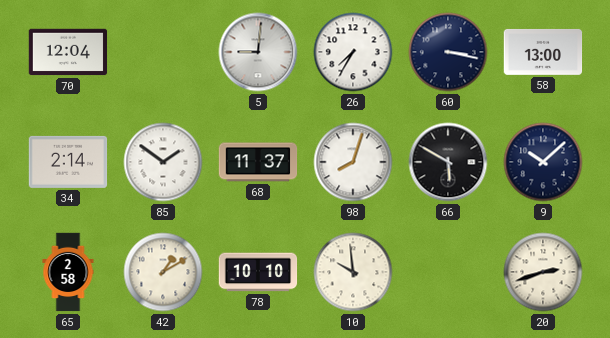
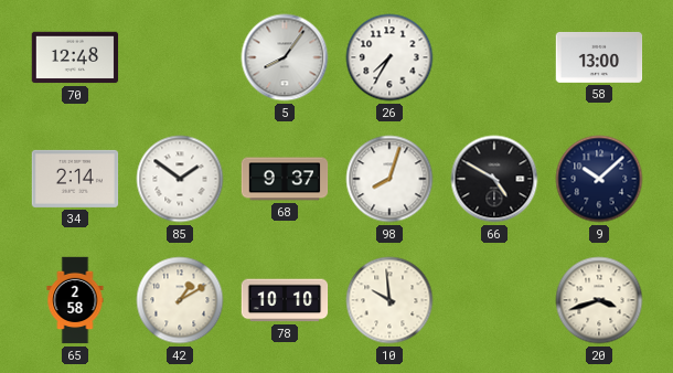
70: 12:04 -> 12:48 (75, 57)
5: 9:01 -> 8:06 (285, 57)
60: 3:17 -> none (448, 52)
68: 11:37 -> 9:37 (285, 179)
66: 5:50 -> 4:50 (494, 179)
20: 2:42 -> 3:42 (599, 300)
